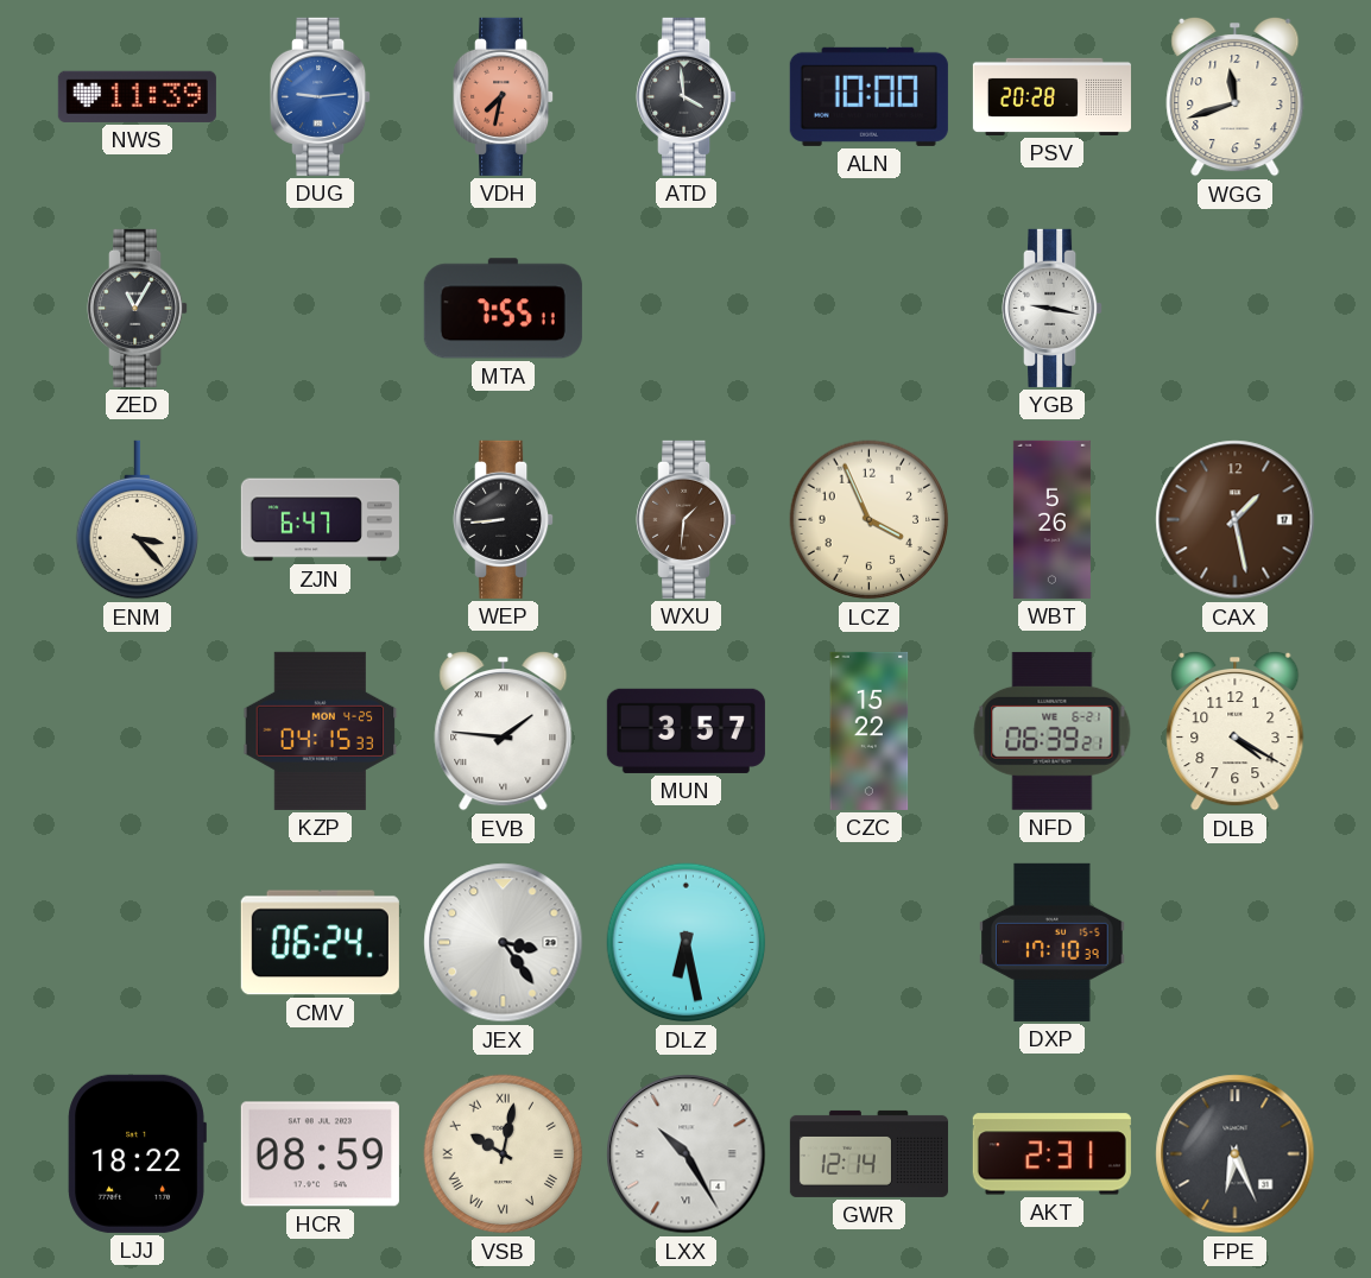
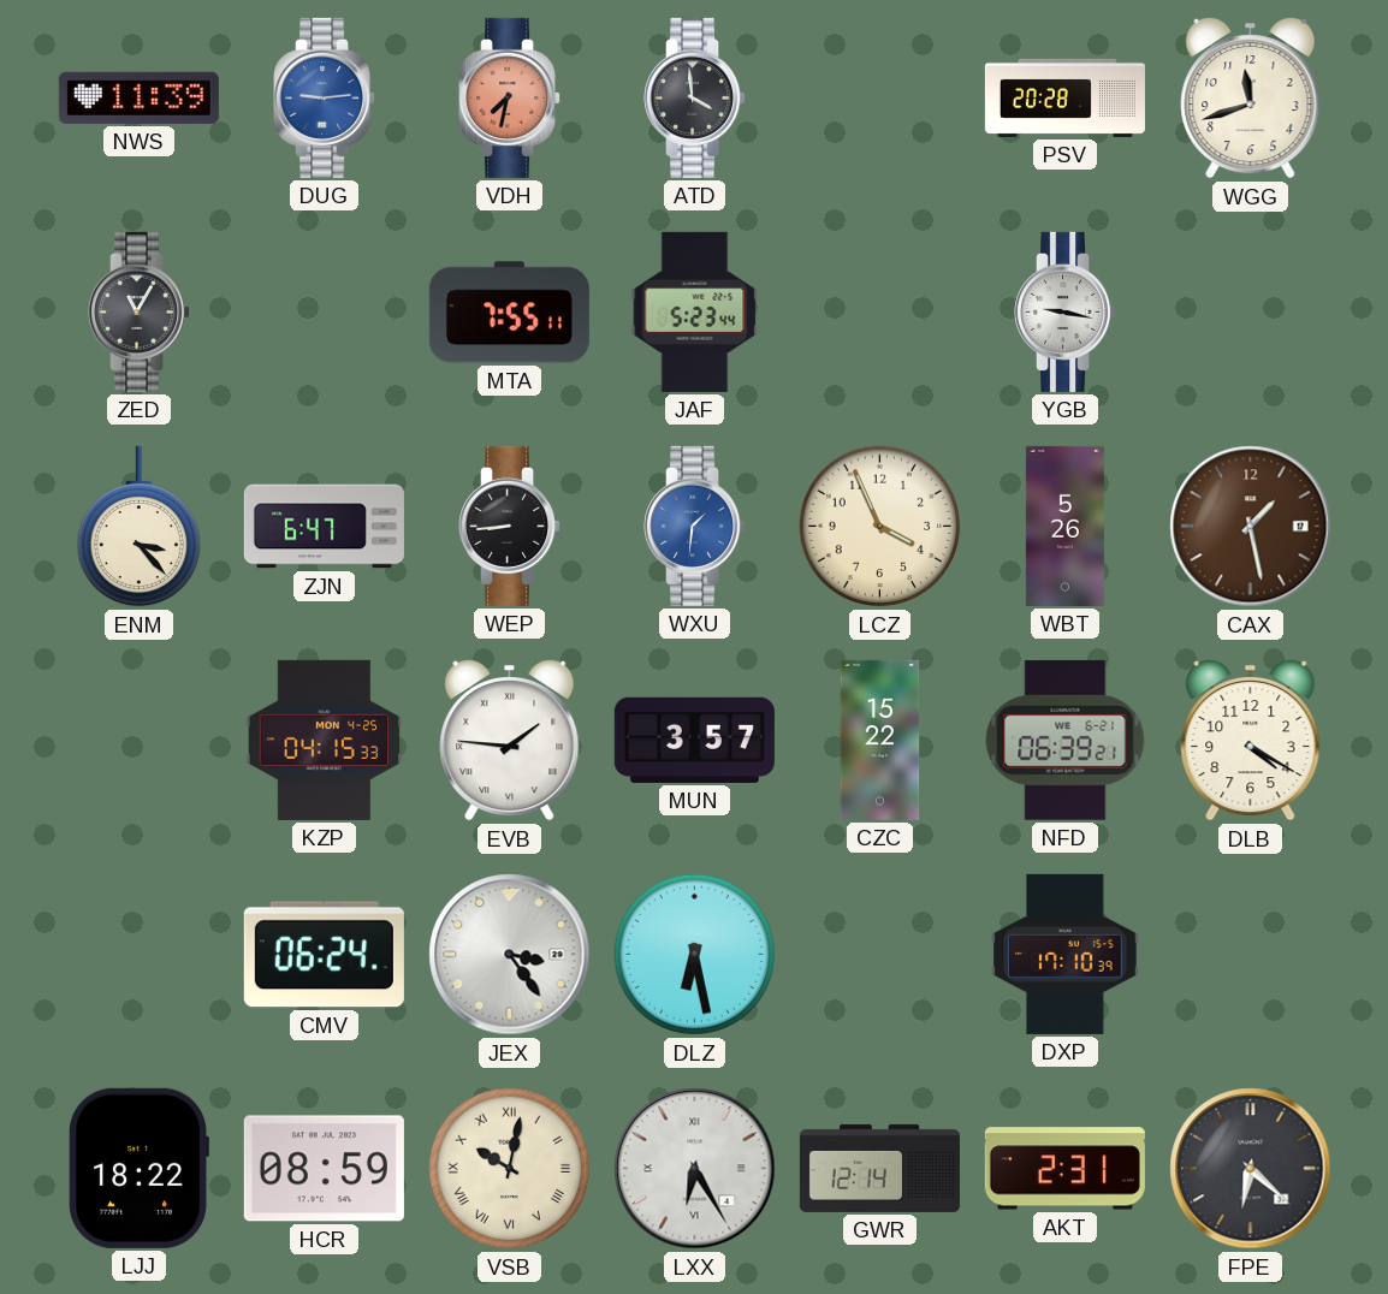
ALN: 10:00 -> none (868, 96)
JAF: none -> 5:23 (695, 311)
WXU dial: brown -> blue (695, 526)
LXX: 10:25 -> 6:25 (695, 1169)
FPE: 6:26 -> 6:22 (1251, 1169)
